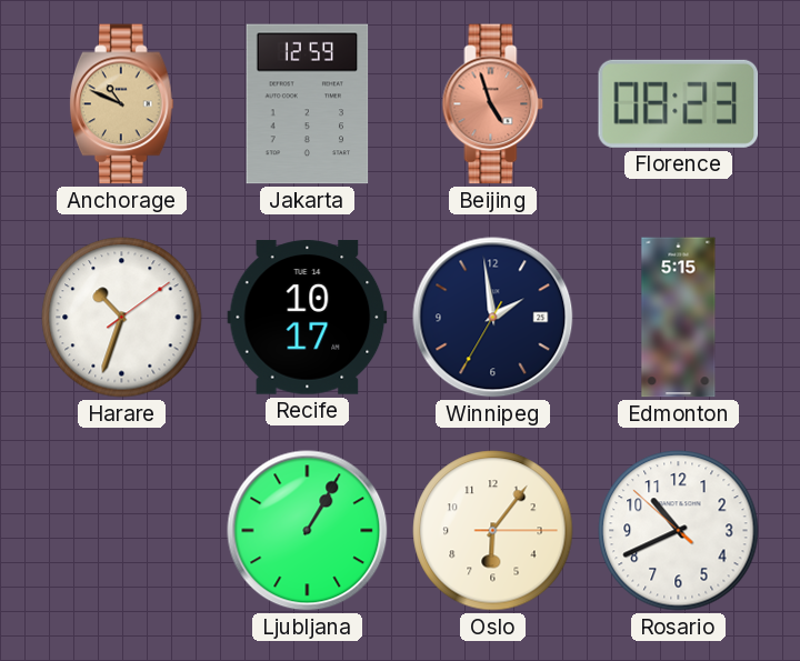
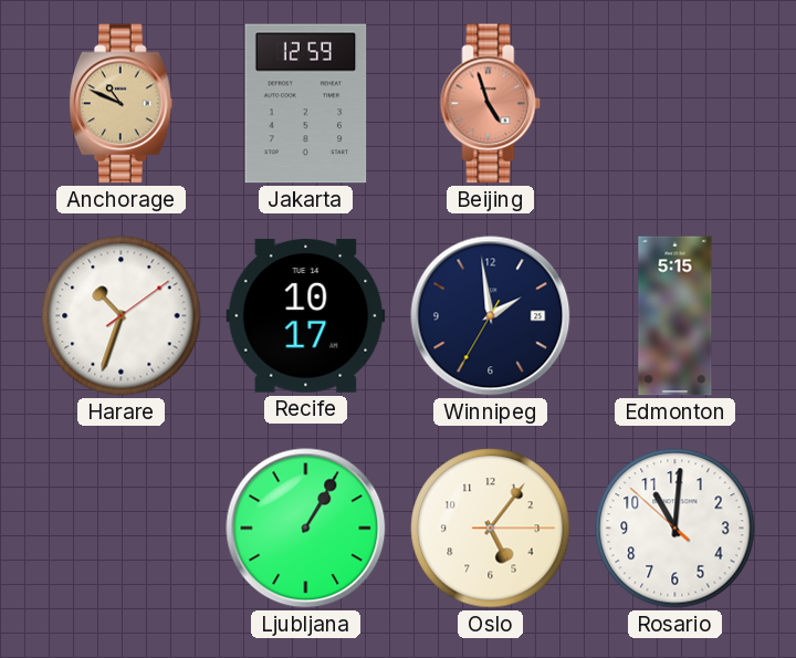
Florence: 08:23 -> none (679, 103)
Oslo: 6:06 -> 5:06 (491, 529)
Rosario: 10:40 -> 11:00 (675, 529)
